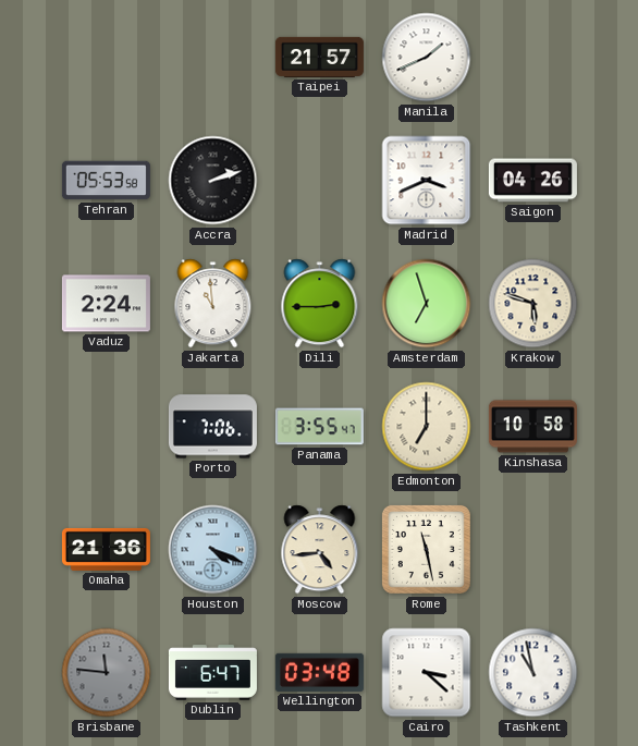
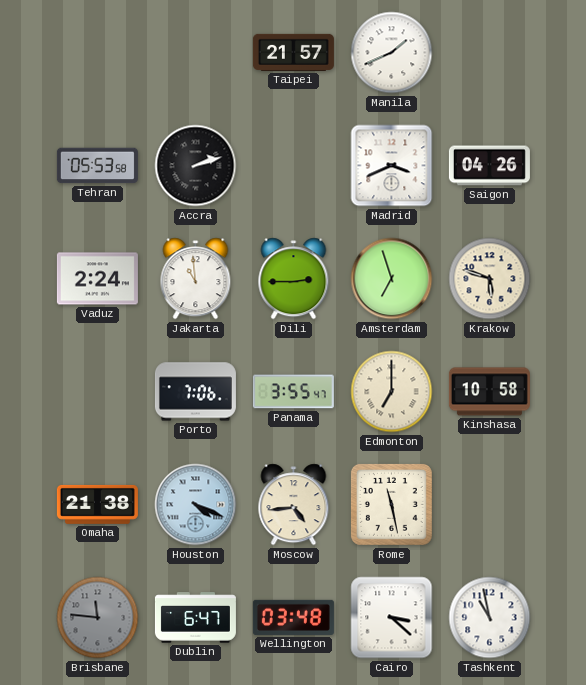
Omaha: 21:36 -> 21:38 (97, 504)
